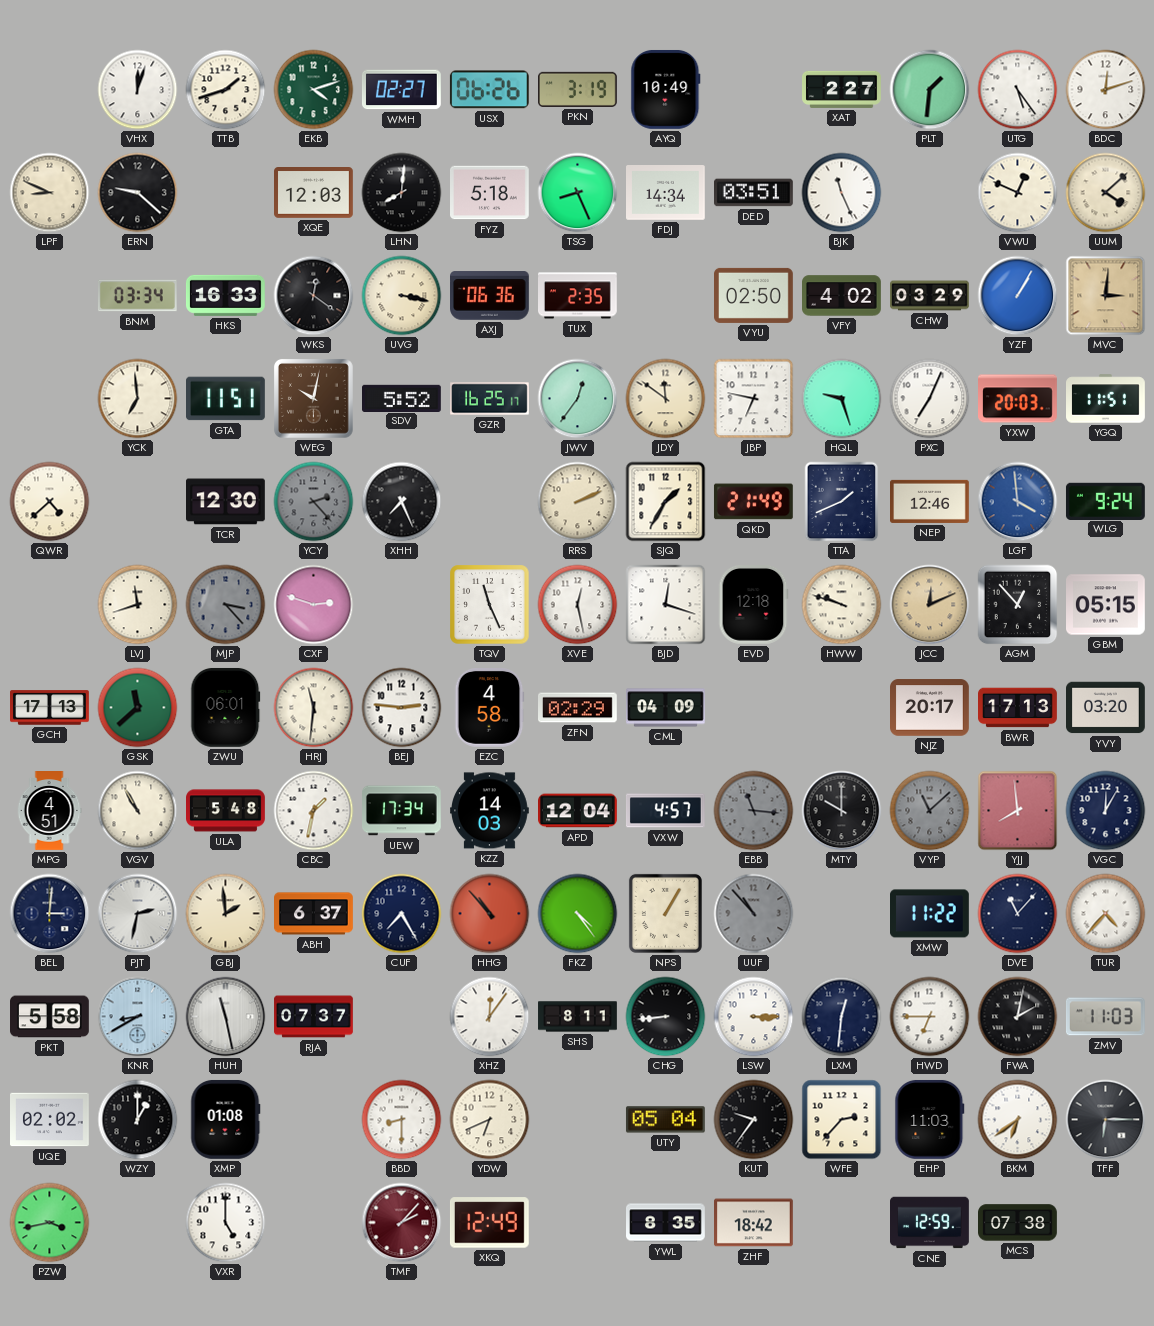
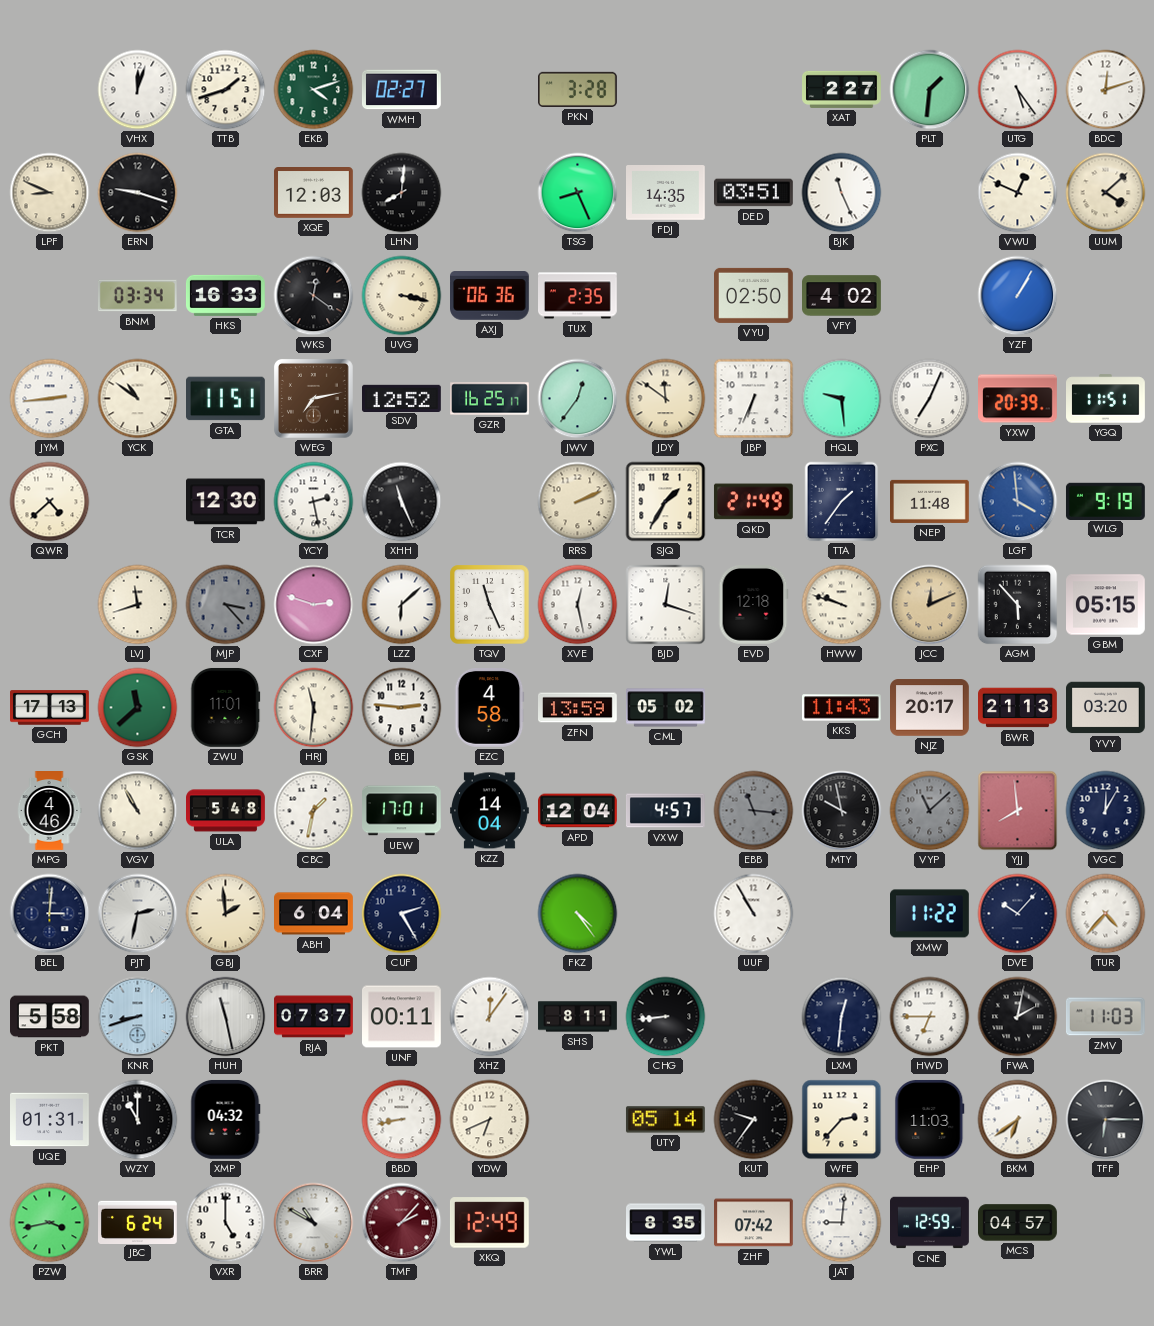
USX: 06:26 -> none (489, 90)
PKN: 3:19 -> 3:28 (578, 89)
AYQ: 10:49 -> none (666, 89)
ERN: 9:22 -> 9:18 (138, 193)
FYZ: 5:18 -> none (490, 193)
FDJ: 14:34 -> 14:35 (666, 193)
CHW: 03:29 -> none (930, 296)
MVC: 3:01 -> none (1106, 296)
JYM: none -> 2:44 (50, 399)
YCK: 6:59 -> 10:51 (138, 399)
WEG: 10:02 -> 7:13 (313, 398)
SDV: 5:52 -> 12:52 (402, 398)
JBP: 6:47 -> 6:34 (754, 399)
HQL: 9:27 -> 9:29 (842, 399)
YXW: 20:03 -> 20:39 (1018, 399)
YCY: 2:23 -> 2:28 (314, 502)
YCY dial: grey -> white (314, 502)
XHH: 7:26 -> 11:26 (402, 502)
TTA: 1:41 -> 1:36 (842, 502)
NEP: 12:46 -> 11:48 (930, 501)
WLG: 9:24 -> 9:19 (1105, 501)
LZZ: none -> 6:08 (402, 605)
AGM: 12:53 -> 5:53 (1018, 605)
ZWU: 06:01 -> 11:01 (226, 708)
ZFN: 02:29 -> 13:59 (578, 708)
CML: 04:09 -> 05:02 (666, 708)
KKS: none -> 11:43 (842, 708)
BWR: 17:13 -> 21:13 (1018, 708)
MPG: 4:51 -> 4:46 (49, 811)
UEW: 17:34 -> 17:01 (402, 811)
KZZ: 14:03 -> 14:04 (490, 811)
MTY: 10:00 -> 9:58 (842, 811)
ABH: 6:37 -> 6:04 (314, 914)
CUF: 7:25 -> 2:25 (402, 914)
HHG: 10:53 -> none (490, 914)
NPS: 1:05 -> none (665, 913)
UUF: 10:53 -> 10:55 (754, 914)
UUF dial: grey -> white (754, 914)
DVE: 11:07 -> 10:07 (1018, 914)
KNR: 8:40 -> 8:42 (138, 1017)
UNF: none -> 00:11 (402, 1017)
LSW: 3:15 -> none (754, 1017)
UQE: 02:02 -> 01:31 (50, 1120)
WZY: 1:00 -> 11:00 (138, 1120)
XMP: 01:08 -> 04:32 (226, 1120)
BBD: 8:30 -> 8:43 (402, 1120)
UTY: 05:04 -> 05:14 (665, 1120)
JBC: none -> 6:24 (138, 1222)
BRR: none -> 10:50 (314, 1223)
ZHF: 18:42 -> 07:42 (754, 1223)
JAT: none -> 9:01 (842, 1223)
MCS: 07:38 -> 04:57 (1018, 1223)
